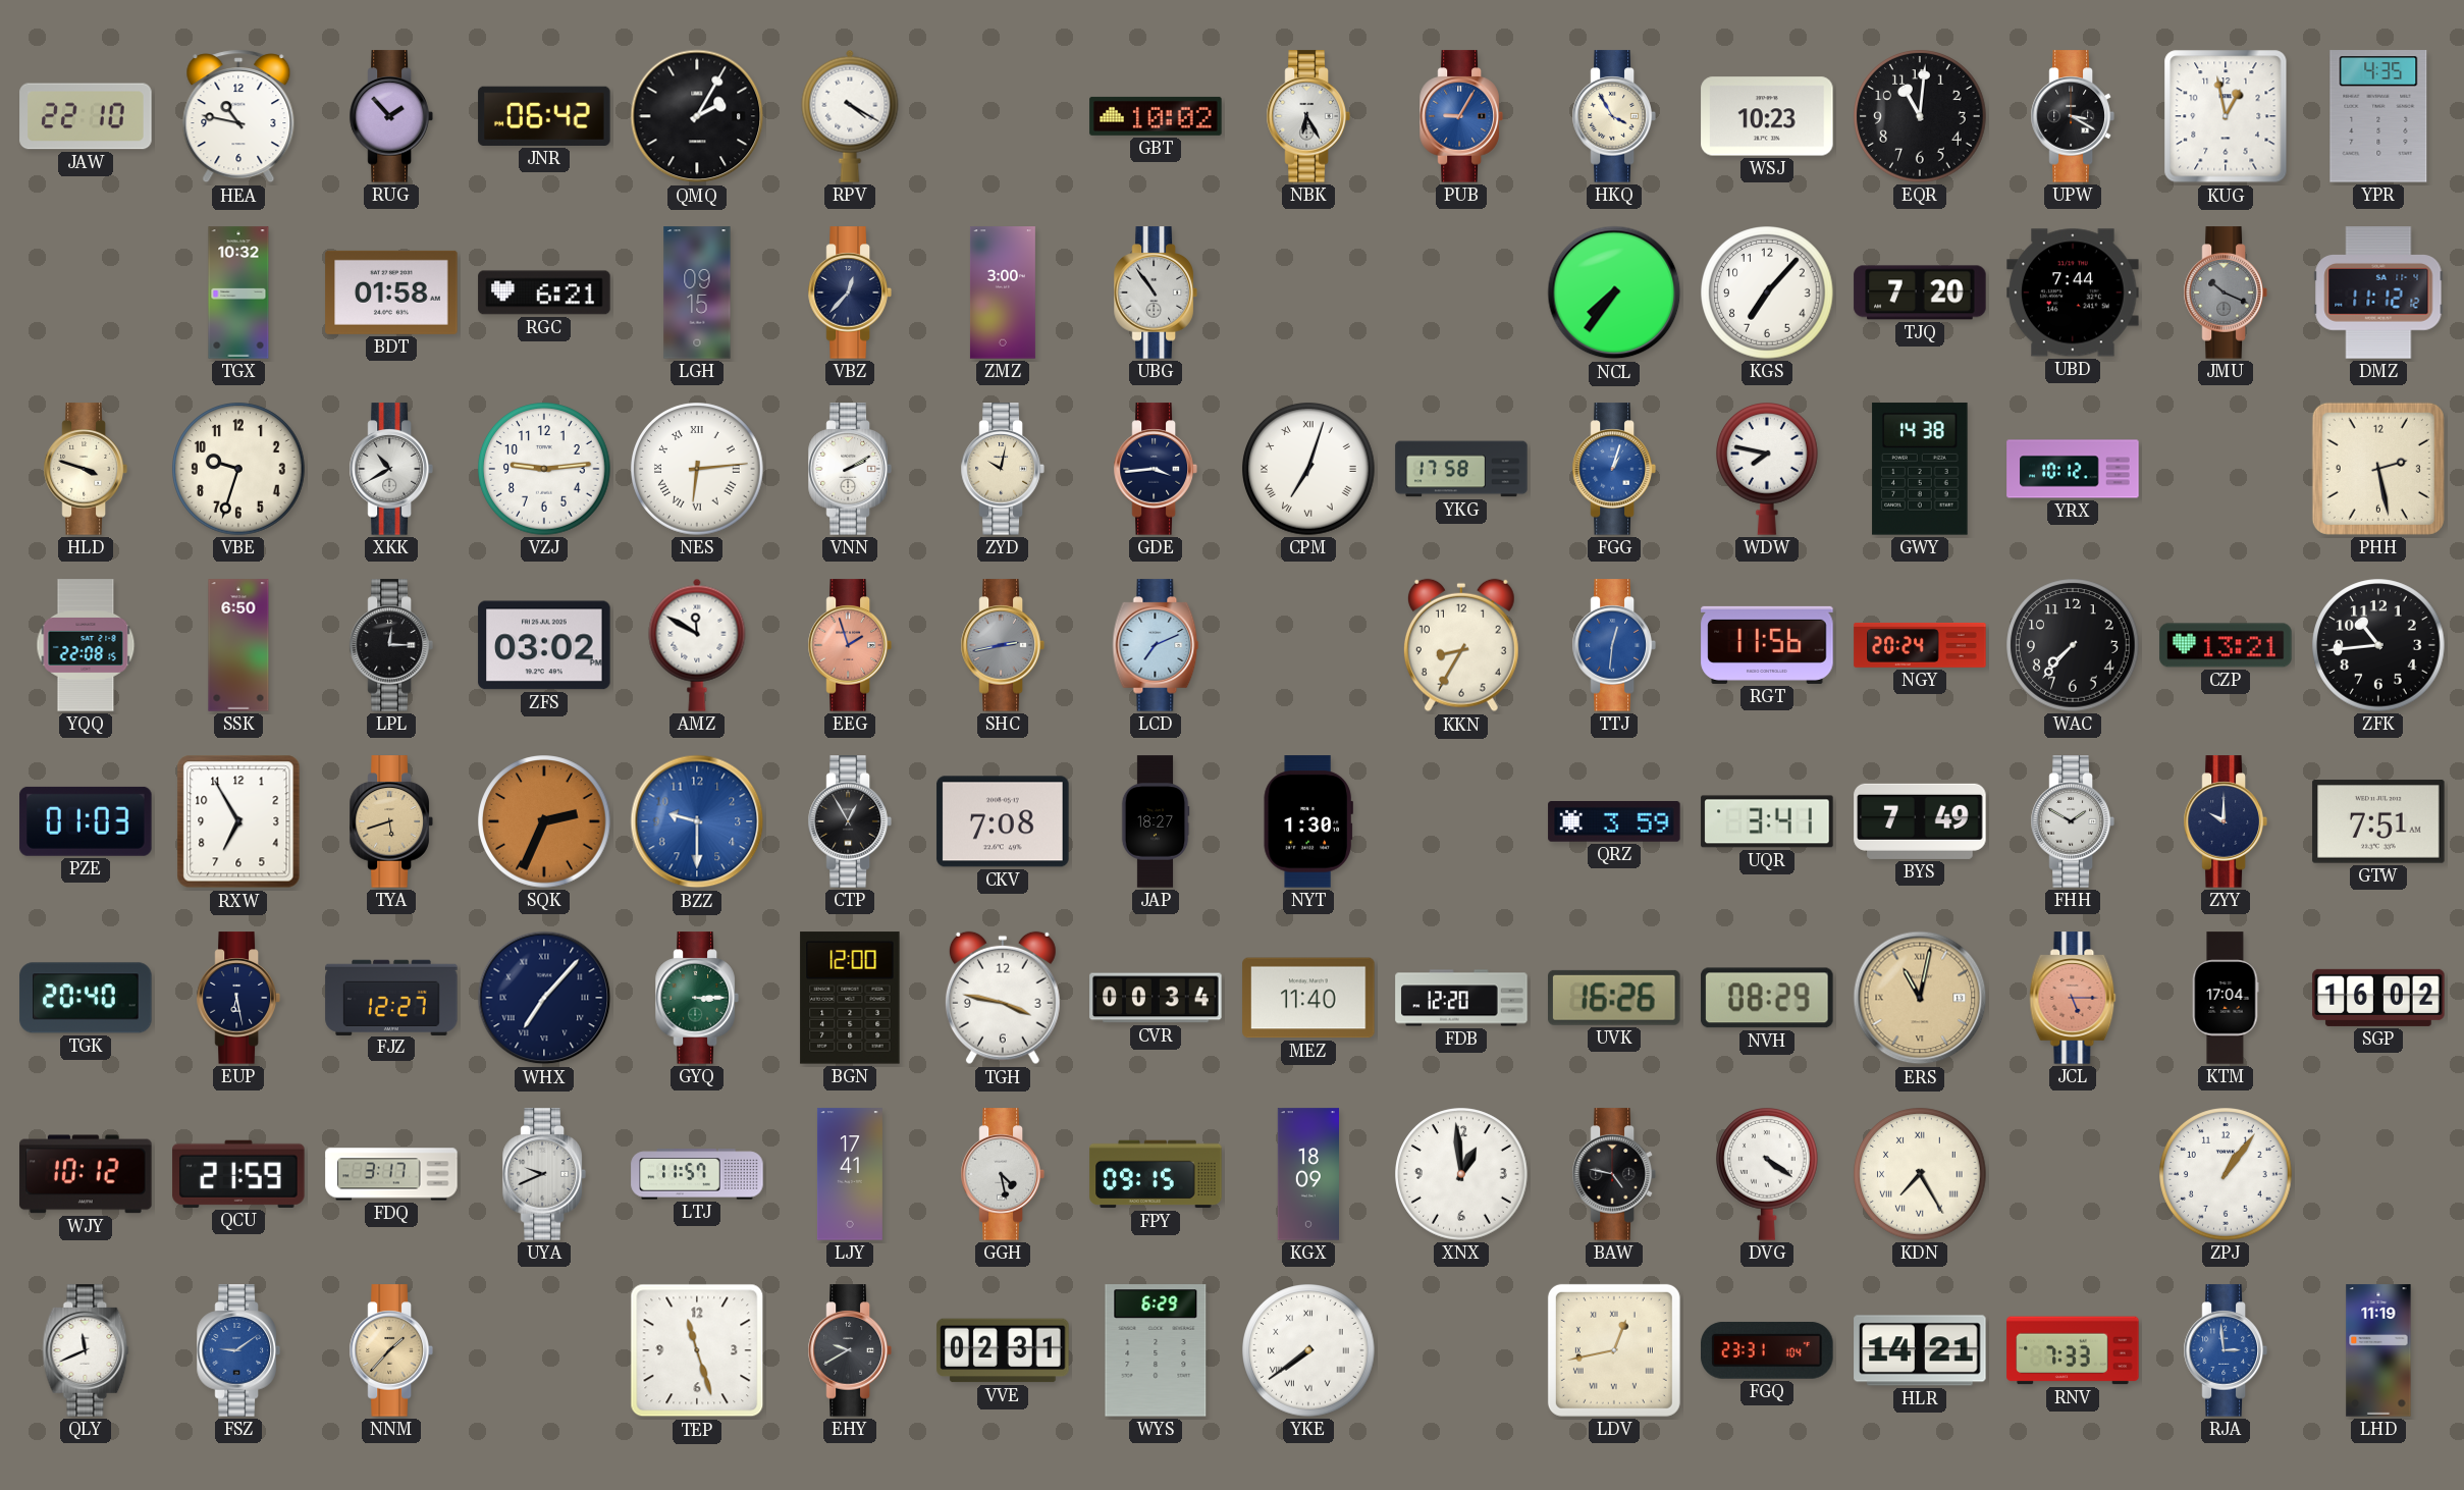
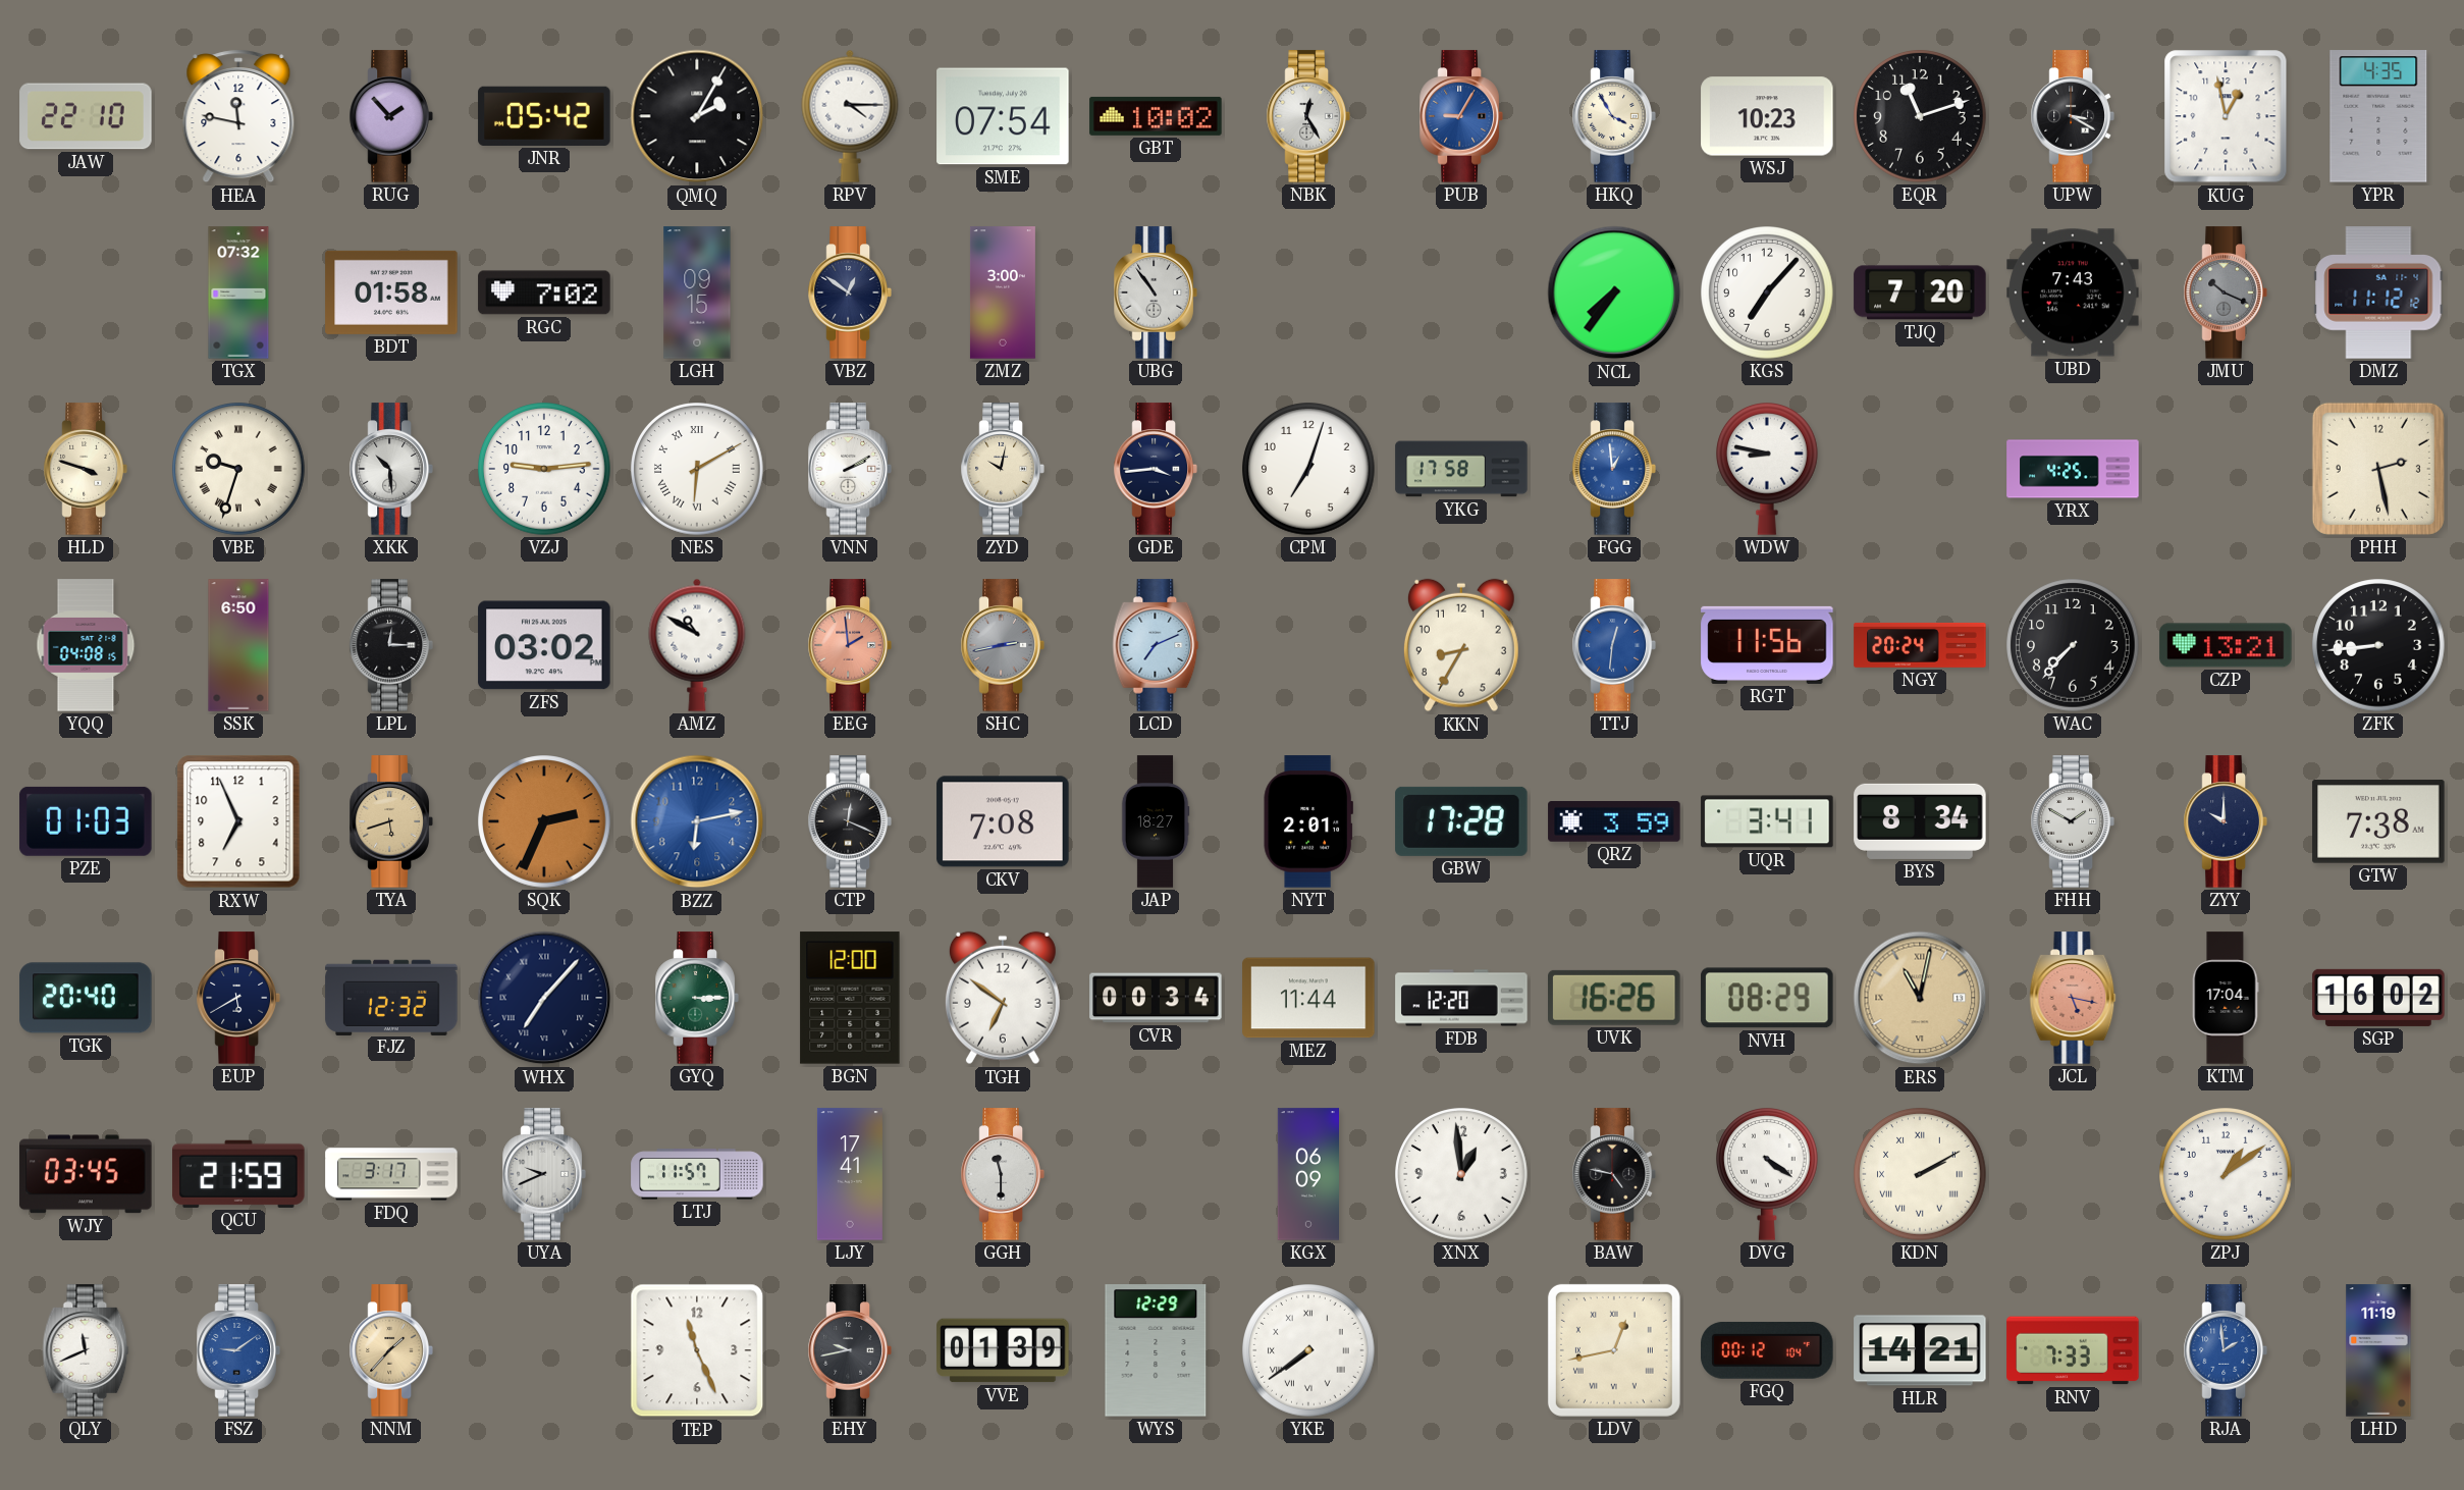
HEA: 10:47 -> 11:47 (238, 116)
JNR: 06:42 -> 05:42 (544, 116)
RPV: 4:20 -> 4:15 (850, 116)
SME: none -> 07:54 (1003, 116)
NBK: 6:25 -> 12:25 (1308, 116)
EQR: 11:01 -> 11:12 (1920, 116)
TGX: 10:32 -> 07:32 (238, 292)
RGC: 6:21 -> 7:02 (544, 292)
VBZ: 12:37 -> 12:51 (850, 292)
UBD: 7:44 -> 7:43 (2073, 292)
VBE numerals: Arabic -> Roman (238, 469)
XKK: 10:40 -> 10:29 (391, 469)
NES: 6:14 -> 6:10 (697, 469)
CPM numerals: Roman -> Arabic (1308, 469)
FGG: 1:03 -> 12:59 (1614, 469)
WDW: 7:47 -> 8:47 (1768, 470)
GWY: 14:38 -> none (1920, 469)
YRX: 10:12 -> 4:25 (2073, 469)
YQQ: 22:08 -> 04:08 (86, 645)
AMZ: 11:50 -> 10:50 (697, 645)
EEG: 1:57 -> 1:59 (850, 645)
ZFK: 10:44 -> 8:44 (2378, 645)
RXW: 6:55 -> 6:56 (238, 821)
BZZ: 9:30 -> 6:13 (697, 821)
CTP: 12:55 -> 12:19 (850, 821)
NYT: 1:30 -> 2:01 (1308, 821)
GBW: none -> 17:28 (1461, 821)
BYS: 7:49 -> 8:34 (1920, 821)
GTW: 7:51 -> 7:38 (2378, 821)
EUP: 6:28 -> 5:40 (238, 998)
FJZ: 12:27 -> 12:32 (391, 997)
TGH: 3:47 -> 6:51 (1003, 998)
MEZ: 11:40 -> 11:44 (1308, 998)
JCL: 5:15 -> 5:17 (2073, 998)
WJY: 10:12 -> 03:45 (86, 1174)
GGH: 4:28 -> 11:30 (1003, 1174)
FPY: 09:15 -> none (1156, 1174)
KGX: 18:09 -> 06:09 (1307, 1174)
KDN: 7:25 -> 2:10 (1920, 1174)
ZPJ: 1:06 -> 1:09 (2226, 1174)
TEP: 11:27 -> 11:26 (697, 1350)
EHY: 9:40 -> 9:43 (850, 1350)
VVE: 02:31 -> 01:39 (1003, 1350)
WYS: 6:29 -> 12:29 (1156, 1350)
FGQ: 23:31 -> 00:12 (1767, 1350)
RJA: 2:59 -> 1:59 (2226, 1350)
